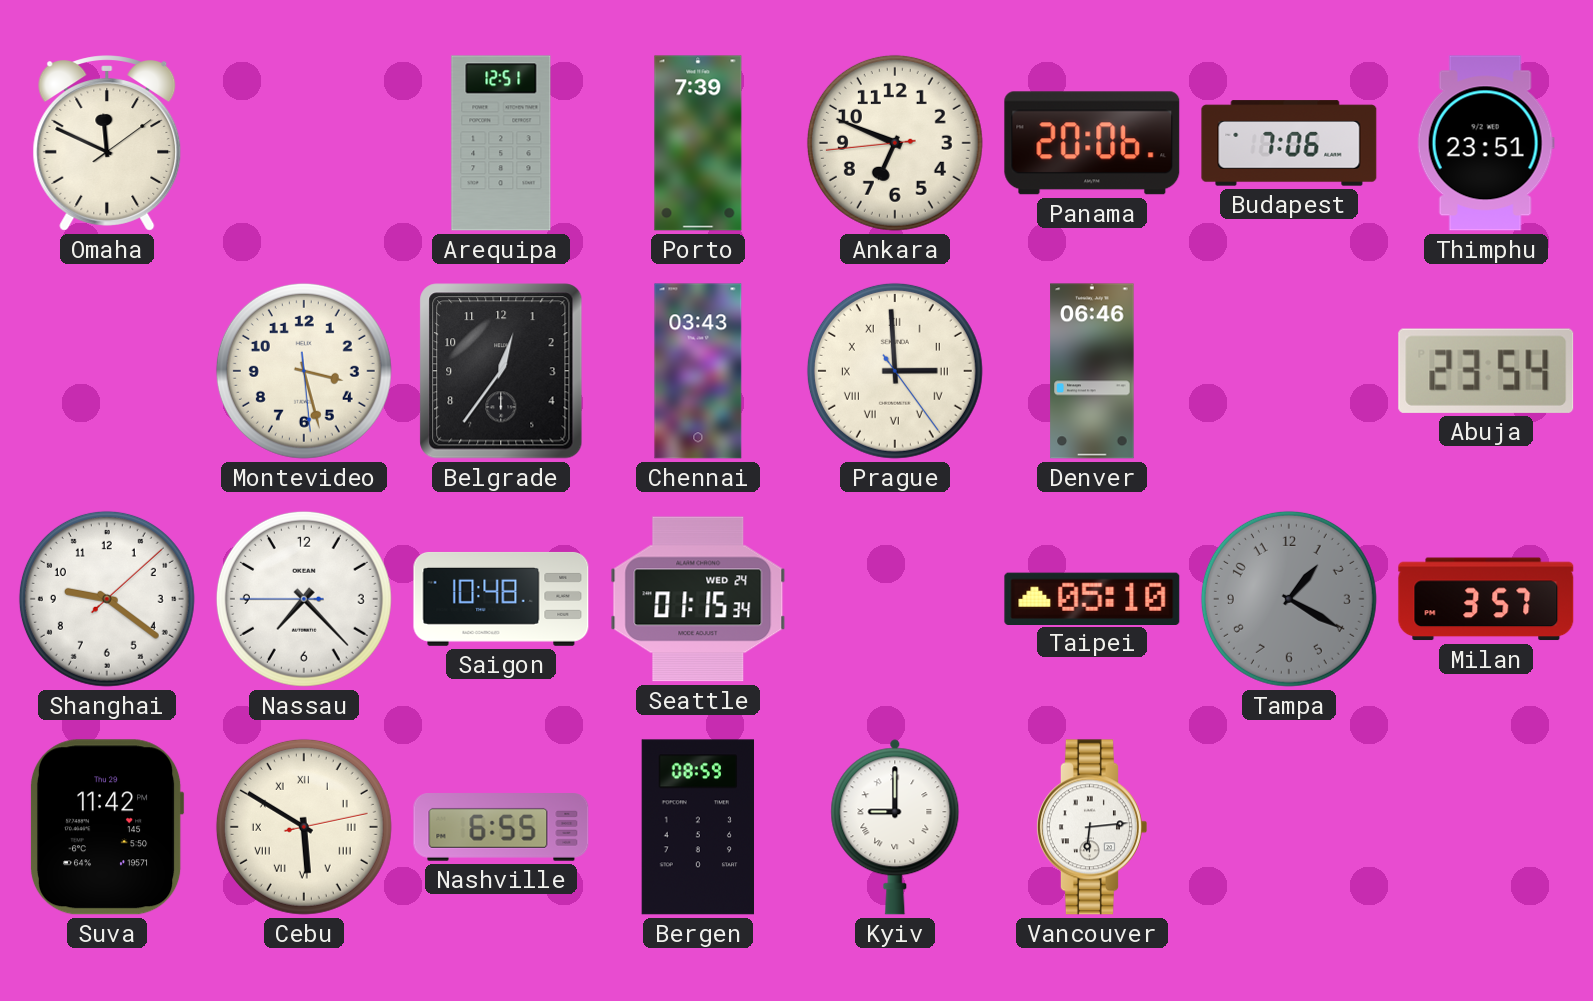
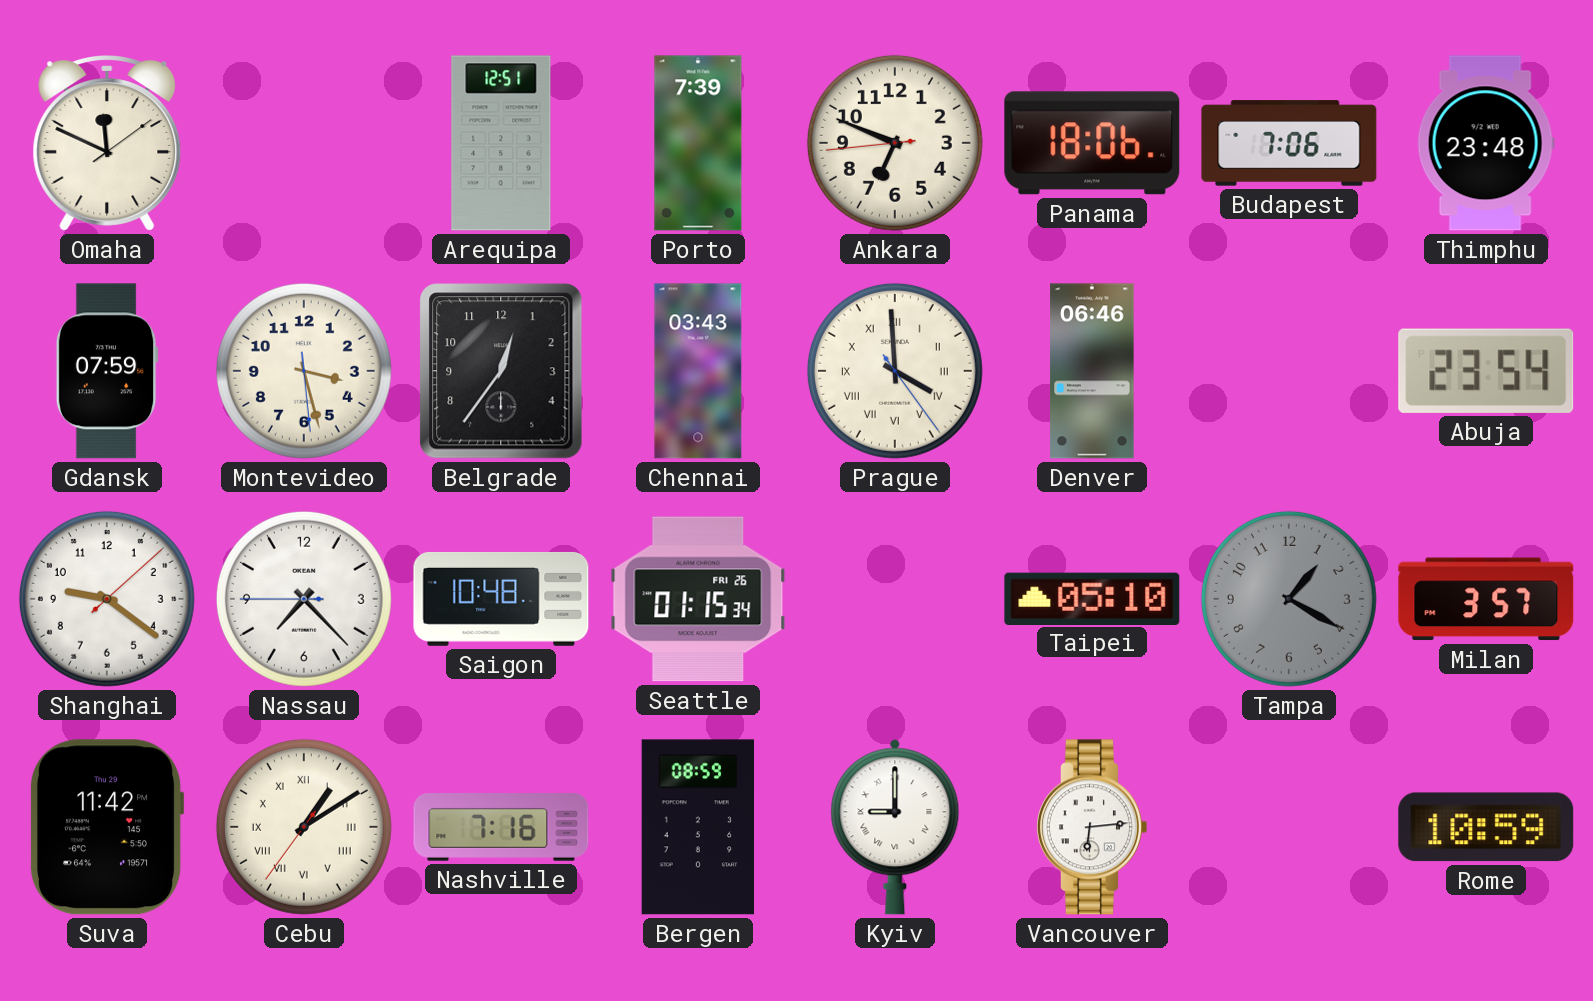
Panama: 20:06 -> 18:06 (1092, 143)
Thimphu: 23:51 -> 23:48 (1486, 143)
Gdansk: none -> 07:59 (107, 371)
Prague: 2:59 -> 3:59 (895, 371)
Seattle date: WED 24 -> FRI 26 (698, 599)
Cebu: 5:50 -> 1:09 (304, 827)
Nashville: 6:55 -> 7:16 (501, 828)
Rome: none -> 10:59 (1486, 827)
